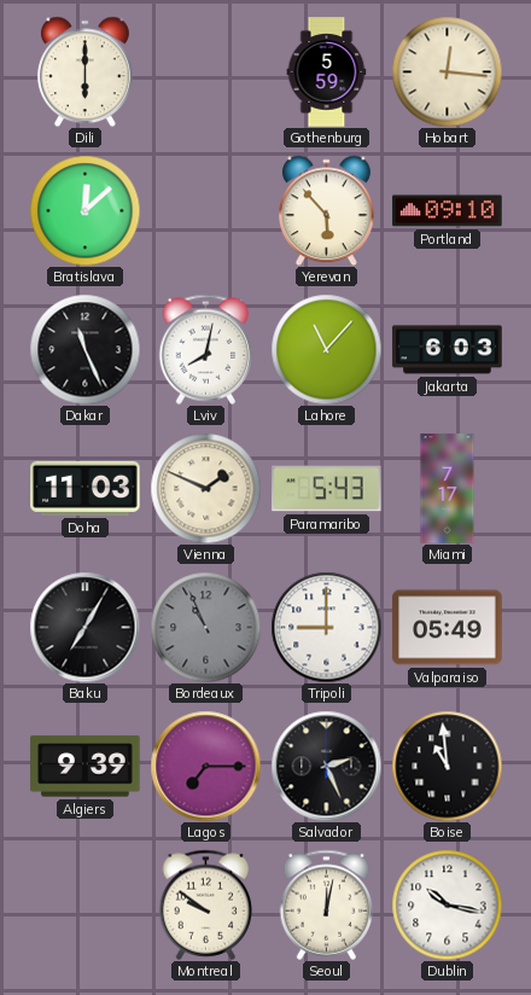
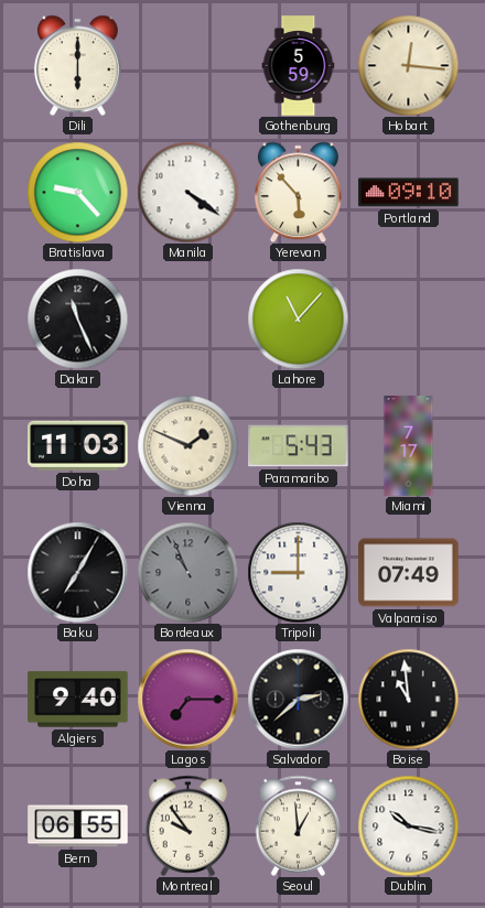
Bratislava: 12:08 -> 9:23 (77, 192)
Manila: none -> 4:21 (187, 192)
Lviv: 8:02 -> none (206, 349)
Jakarta: 6:03 -> none (448, 350)
Valparaiso: 05:49 -> 07:49 (409, 573)
Algiers: 9:39 -> 9:40 (78, 700)
Salvador: 2:26 -> 2:38 (298, 699)
Bern: none -> 06:55 (78, 826)
Montreal: 9:51 -> 9:54 (188, 825)
Seoul: 12:02 -> 12:59 (299, 825)
